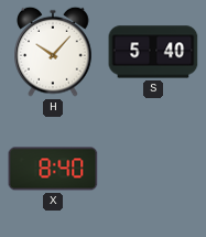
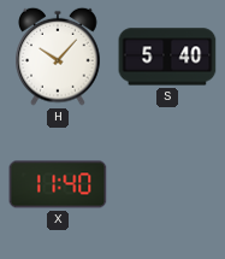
X: 8:40 -> 11:40 (58, 184)
